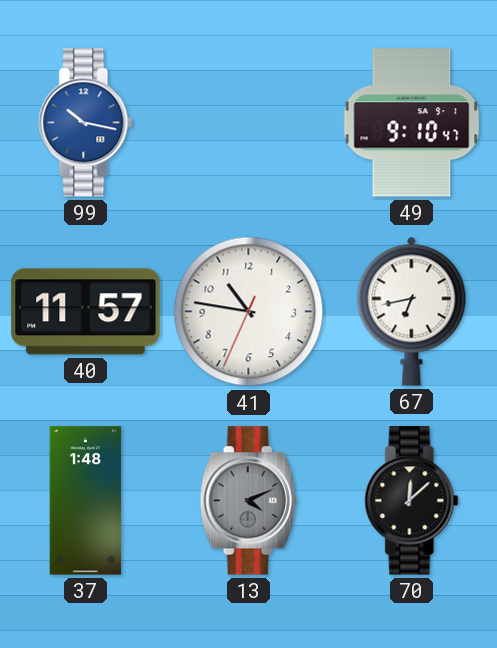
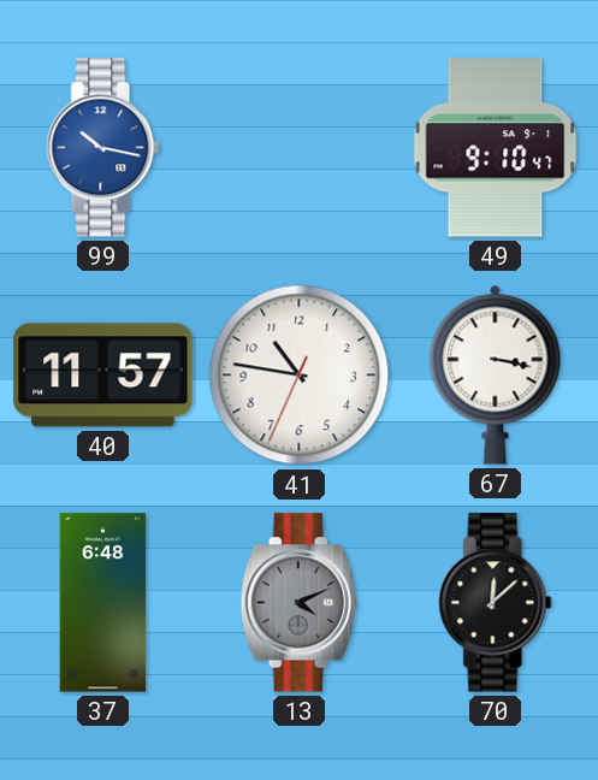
67: 6:43 -> 3:17 (496, 374)
37: 1:48 -> 6:48 (103, 603)
